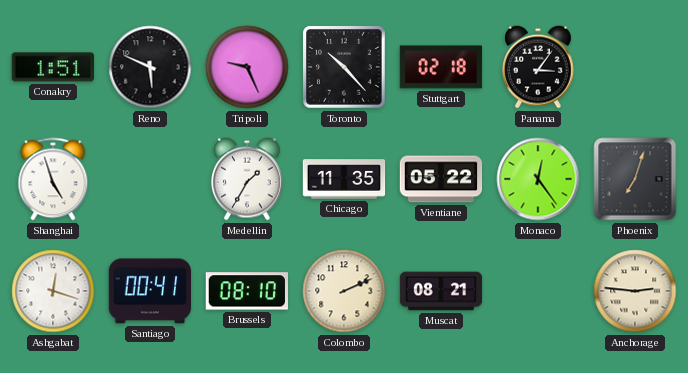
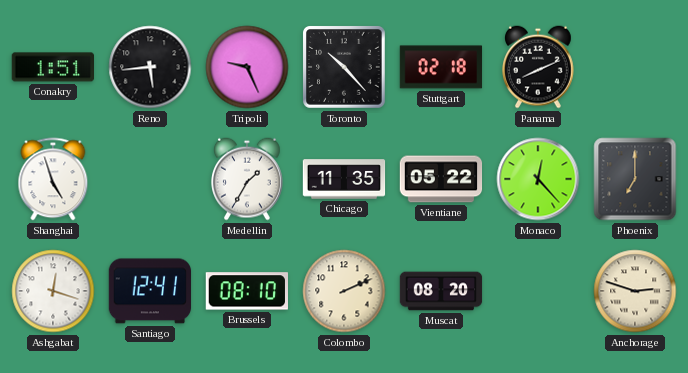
Reno: 5:49 -> 5:44 (150, 67)
Panama: 3:06 -> 8:11 (539, 67)
Monaco: 12:24 -> 12:23 (538, 179)
Phoenix: 7:03 -> 7:00 (635, 179)
Santiago: 00:41 -> 12:41 (150, 291)
Muscat: 08:21 -> 08:20 (441, 291)
Anchorage: 2:46 -> 2:48 (635, 291)
